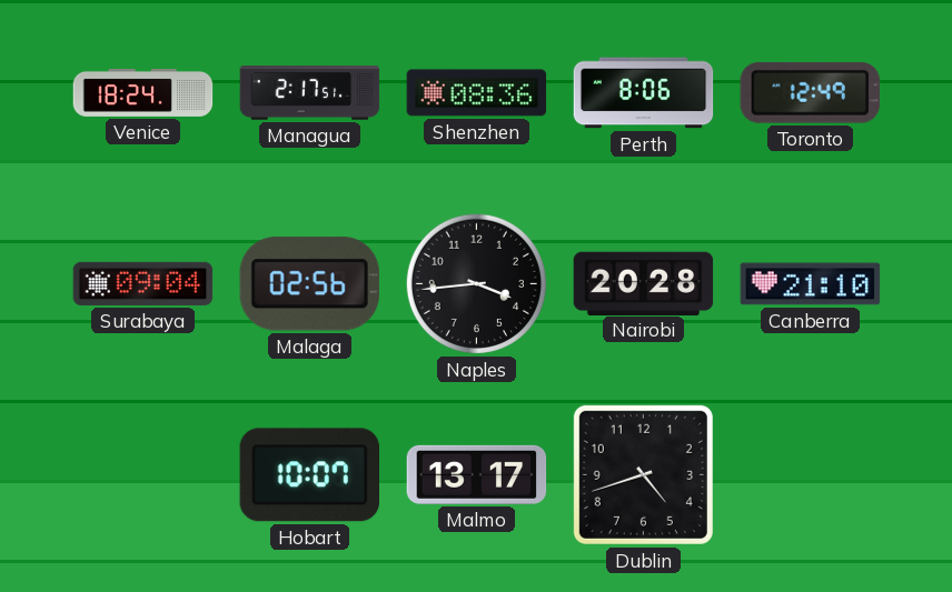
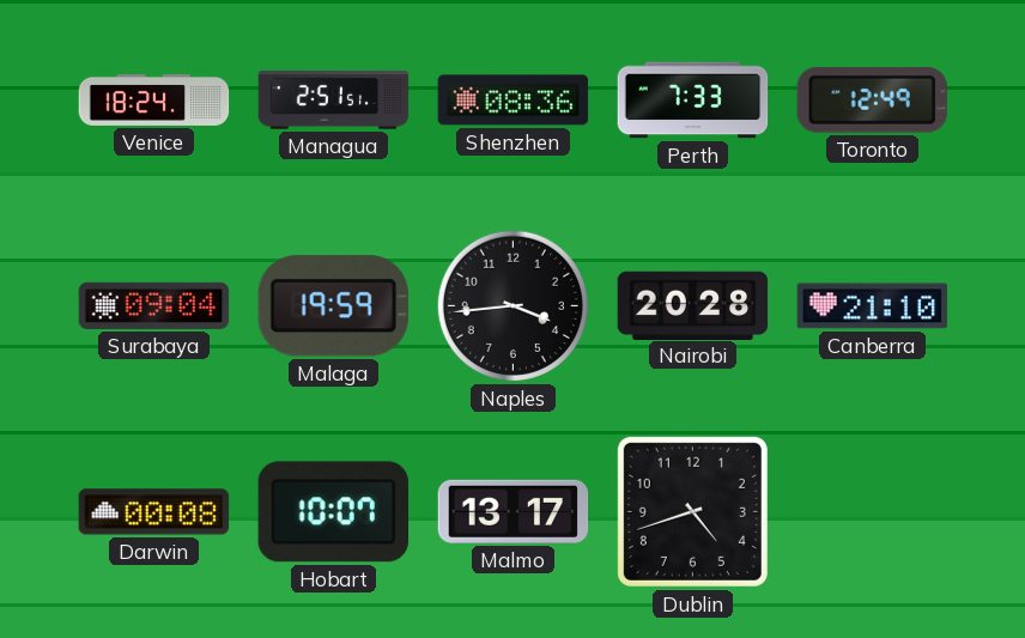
Managua: 2:17 -> 2:51 (334, 101)
Perth: 8:06 -> 7:33 (693, 101)
Malaga: 02:56 -> 19:59 (333, 306)
Darwin: none -> 00:08 (154, 512)
